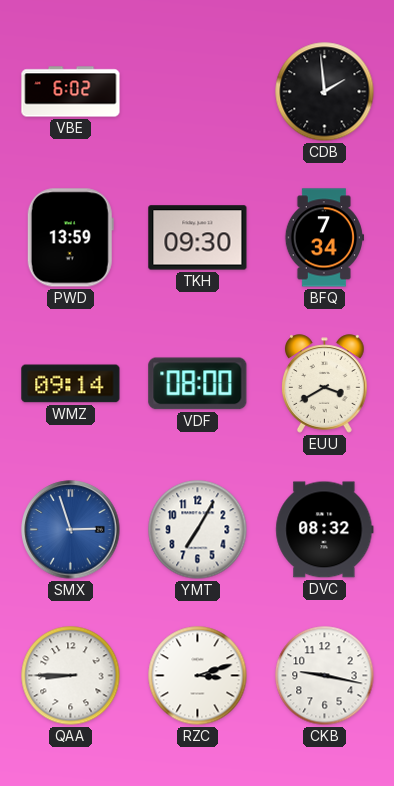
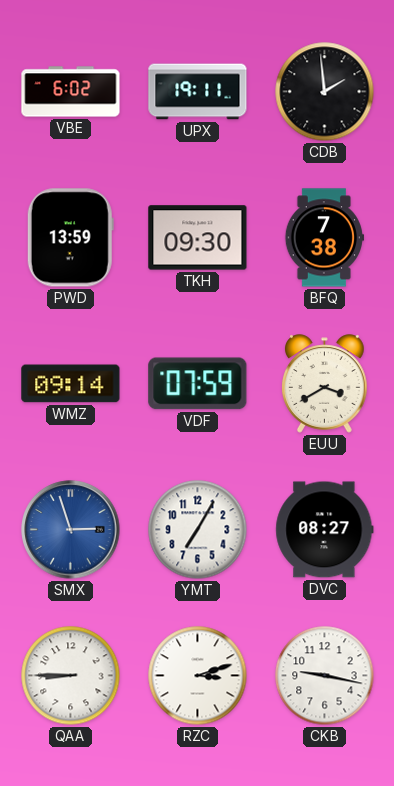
UPX: none -> 19:11 (198, 92)
BFQ: 7:34 -> 7:38 (324, 238)
VDF: 08:00 -> 07:59 (198, 384)
DVC: 08:32 -> 08:27 (325, 530)
